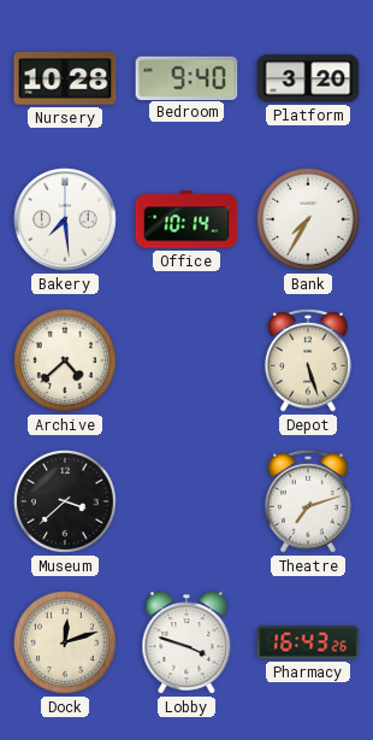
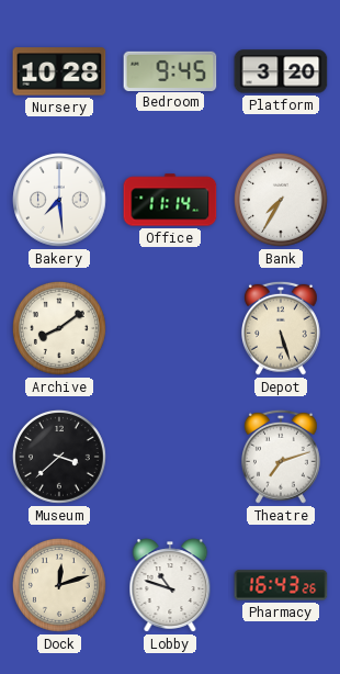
Bedroom: 9:40 -> 9:45 (170, 70)
Office: 10:14 -> 11:14 (170, 200)
Archive: 4:38 -> 8:09 (60, 329)
Lobby: 3:48 -> 10:48 (170, 585)
